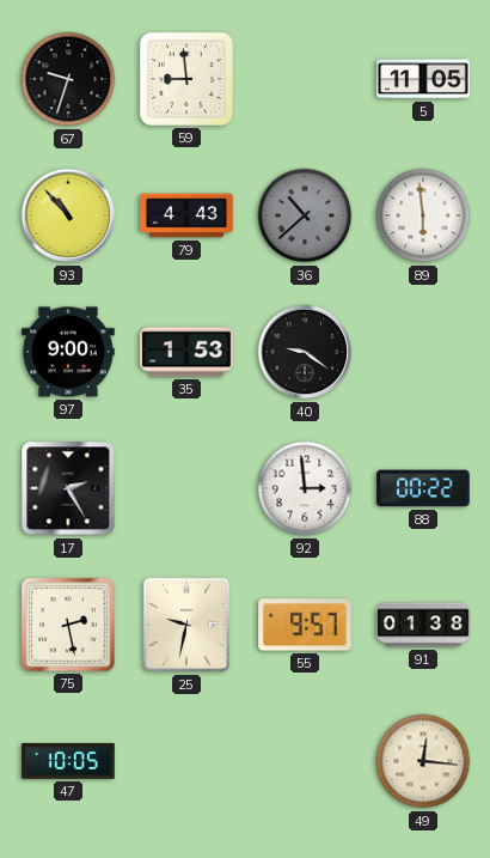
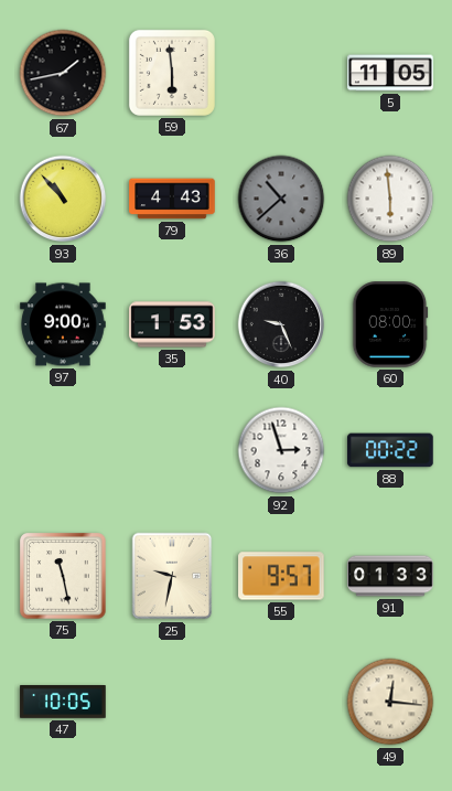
67: 9:33 -> 1:43 (63, 73)
59: 8:59 -> 5:59 (172, 73)
40: 9:21 -> 9:26 (281, 324)
60: none -> 08:00 (390, 324)
17: 2:25 -> none (68, 488)
92: 2:59 -> 2:57 (281, 450)
75: 2:28 -> 11:28 (63, 576)
91: 01:38 -> 01:33 (390, 576)
